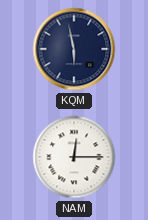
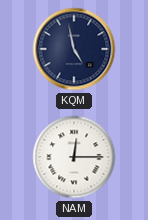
KQM: 5:58 -> 4:58 (74, 49)
